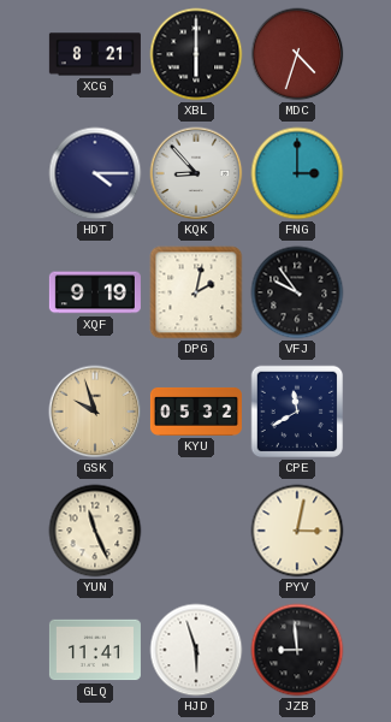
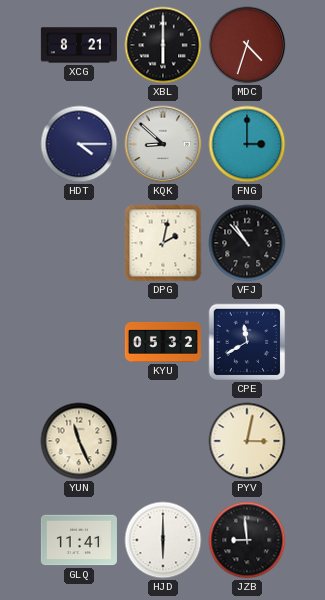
KQK: 8:53 -> 8:52 (163, 144)
XQF: 9:19 -> none (95, 292)
VFJ: 9:54 -> 10:53 (247, 243)
GSK: 9:57 -> none (95, 412)
HJD: 5:57 -> 6:00 (163, 540)
